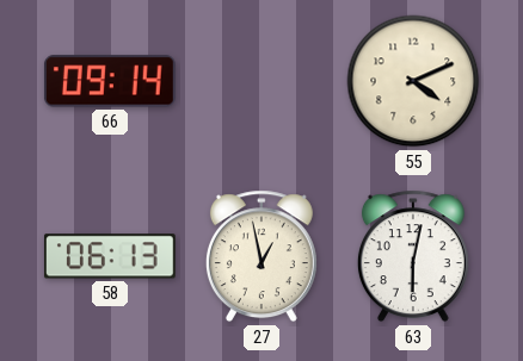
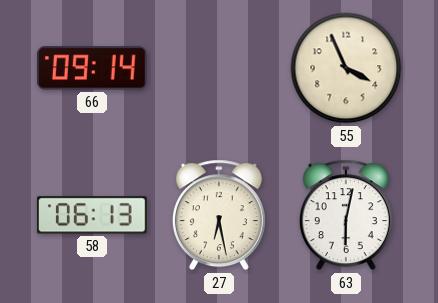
55: 4:11 -> 3:56 (346, 68)
27: 12:58 -> 6:28 (219, 215)
